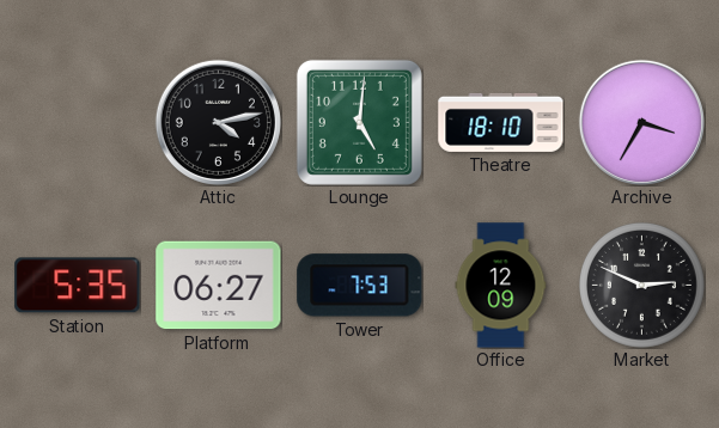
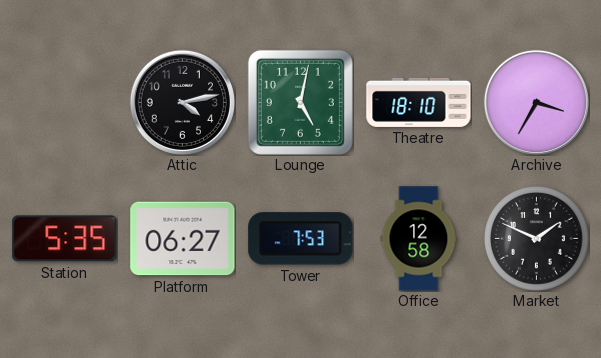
Lounge: 5:01 -> 5:02 (300, 102)
Office: 12:09 -> 12:58 (419, 239)
Market: 2:49 -> 1:49 (537, 239)
